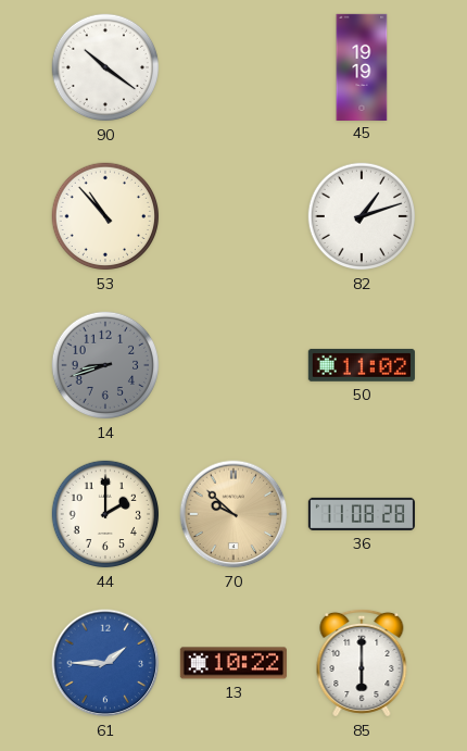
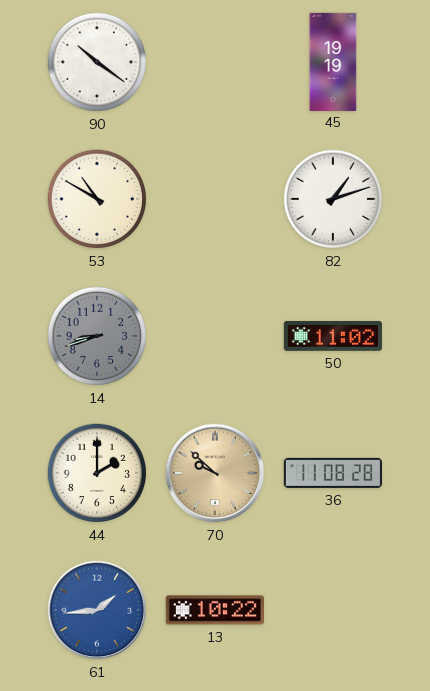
53: 10:53 -> 10:50 (97, 199)
61: 1:45 -> 1:44 (97, 610)
85: 6:00 -> none (362, 663)
